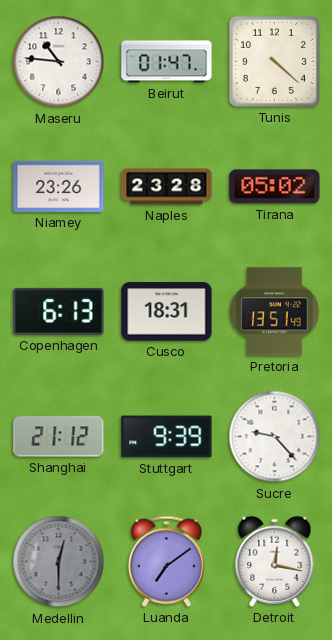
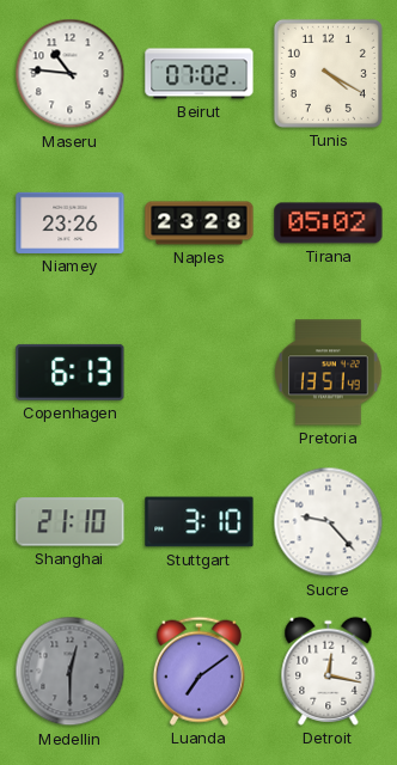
Beirut: 01:47 -> 07:02 (200, 74)
Tunis: 4:22 -> 4:20 (328, 73)
Cusco: 18:31 -> none (167, 312)
Shanghai: 21:12 -> 21:10 (71, 522)
Stuttgart: 9:39 -> 3:10 (200, 522)
